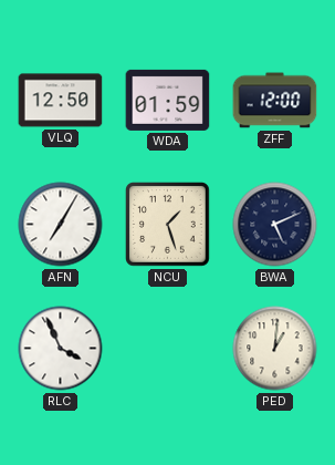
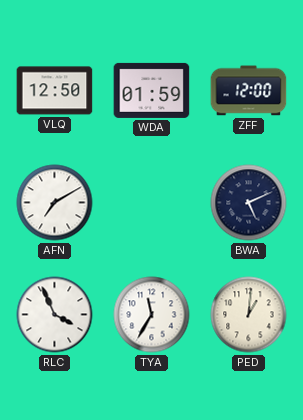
AFN: 7:05 -> 7:10 (55, 203)
NCU: 1:27 -> none (168, 225)
TYA: none -> 11:35 (152, 315)
